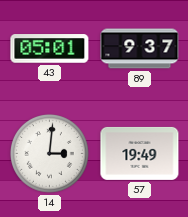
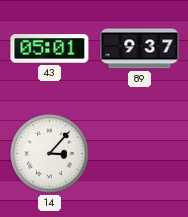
14: 3:01 -> 3:07 (49, 153)
57: 19:49 -> none (140, 153)
